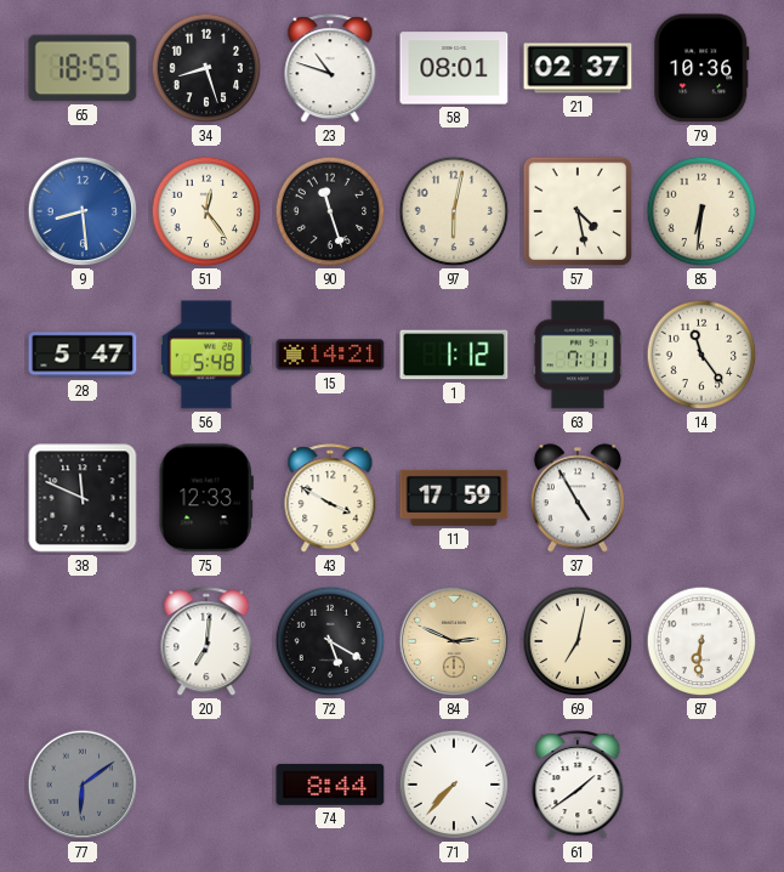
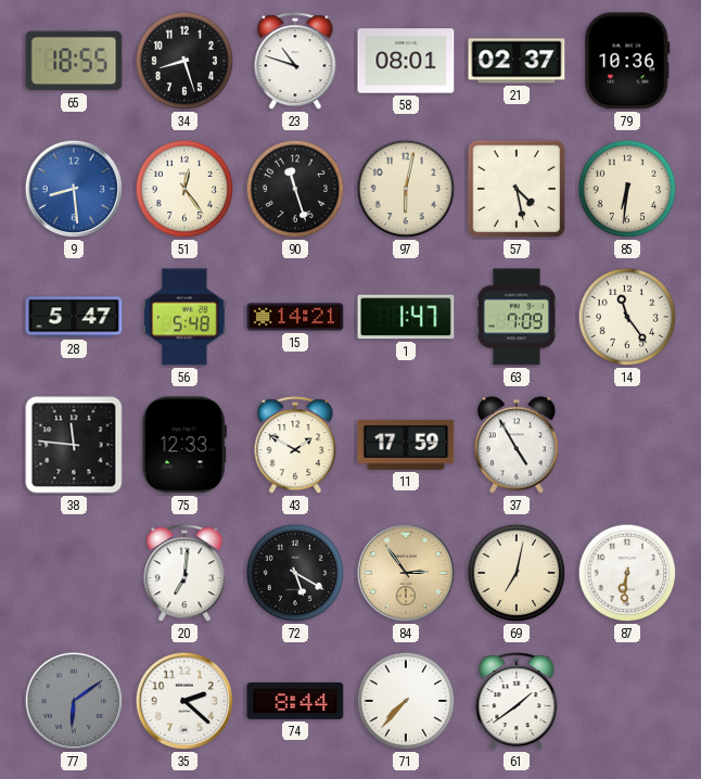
1: 1:12 -> 1:47 (406, 317)
63: 7:11 -> 7:09 (517, 317)
38: 11:49 -> 11:46 (74, 445)
43: 3:50 -> 1:50 (295, 446)
84: 2:49 -> 2:54 (406, 573)
35: none -> 2:22 (184, 701)
